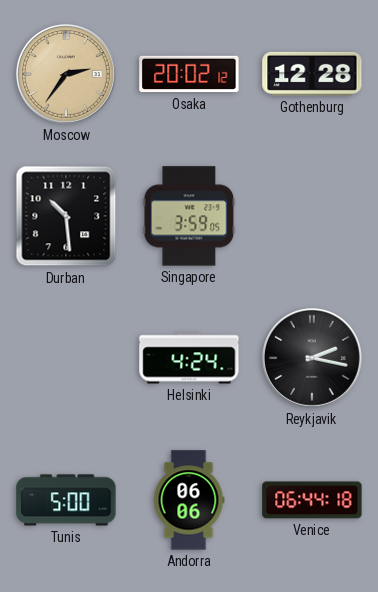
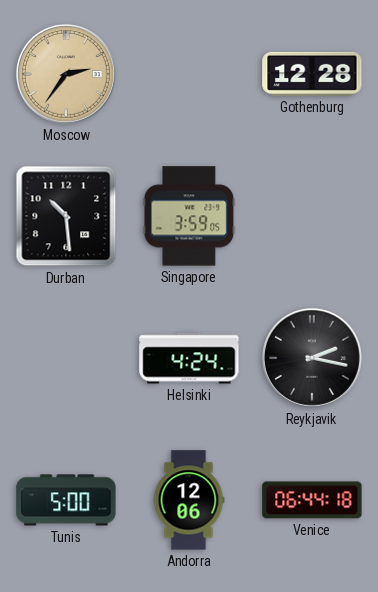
Osaka: 20:02 -> none (189, 74)
Andorra: 06:06 -> 12:06 (189, 500)
